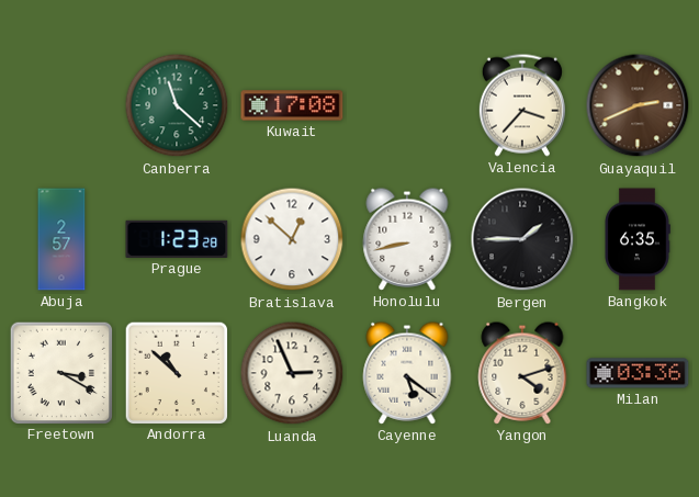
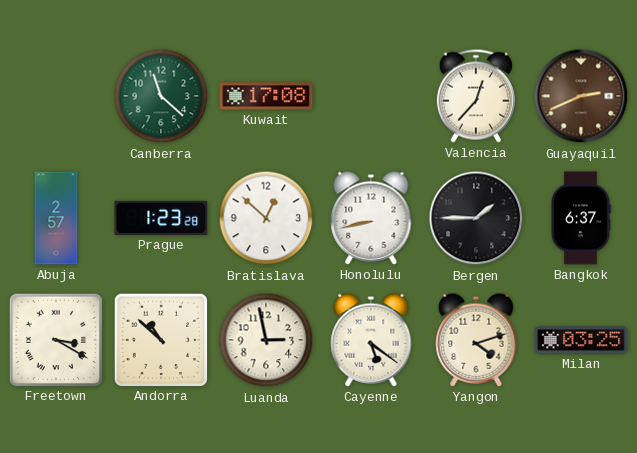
Valencia: 3:37 -> 12:37 (476, 96)
Bangkok: 6:35 -> 6:37 (581, 218)
Luanda: 2:56 -> 2:58 (266, 340)
Milan: 03:36 -> 03:25 (581, 340)
